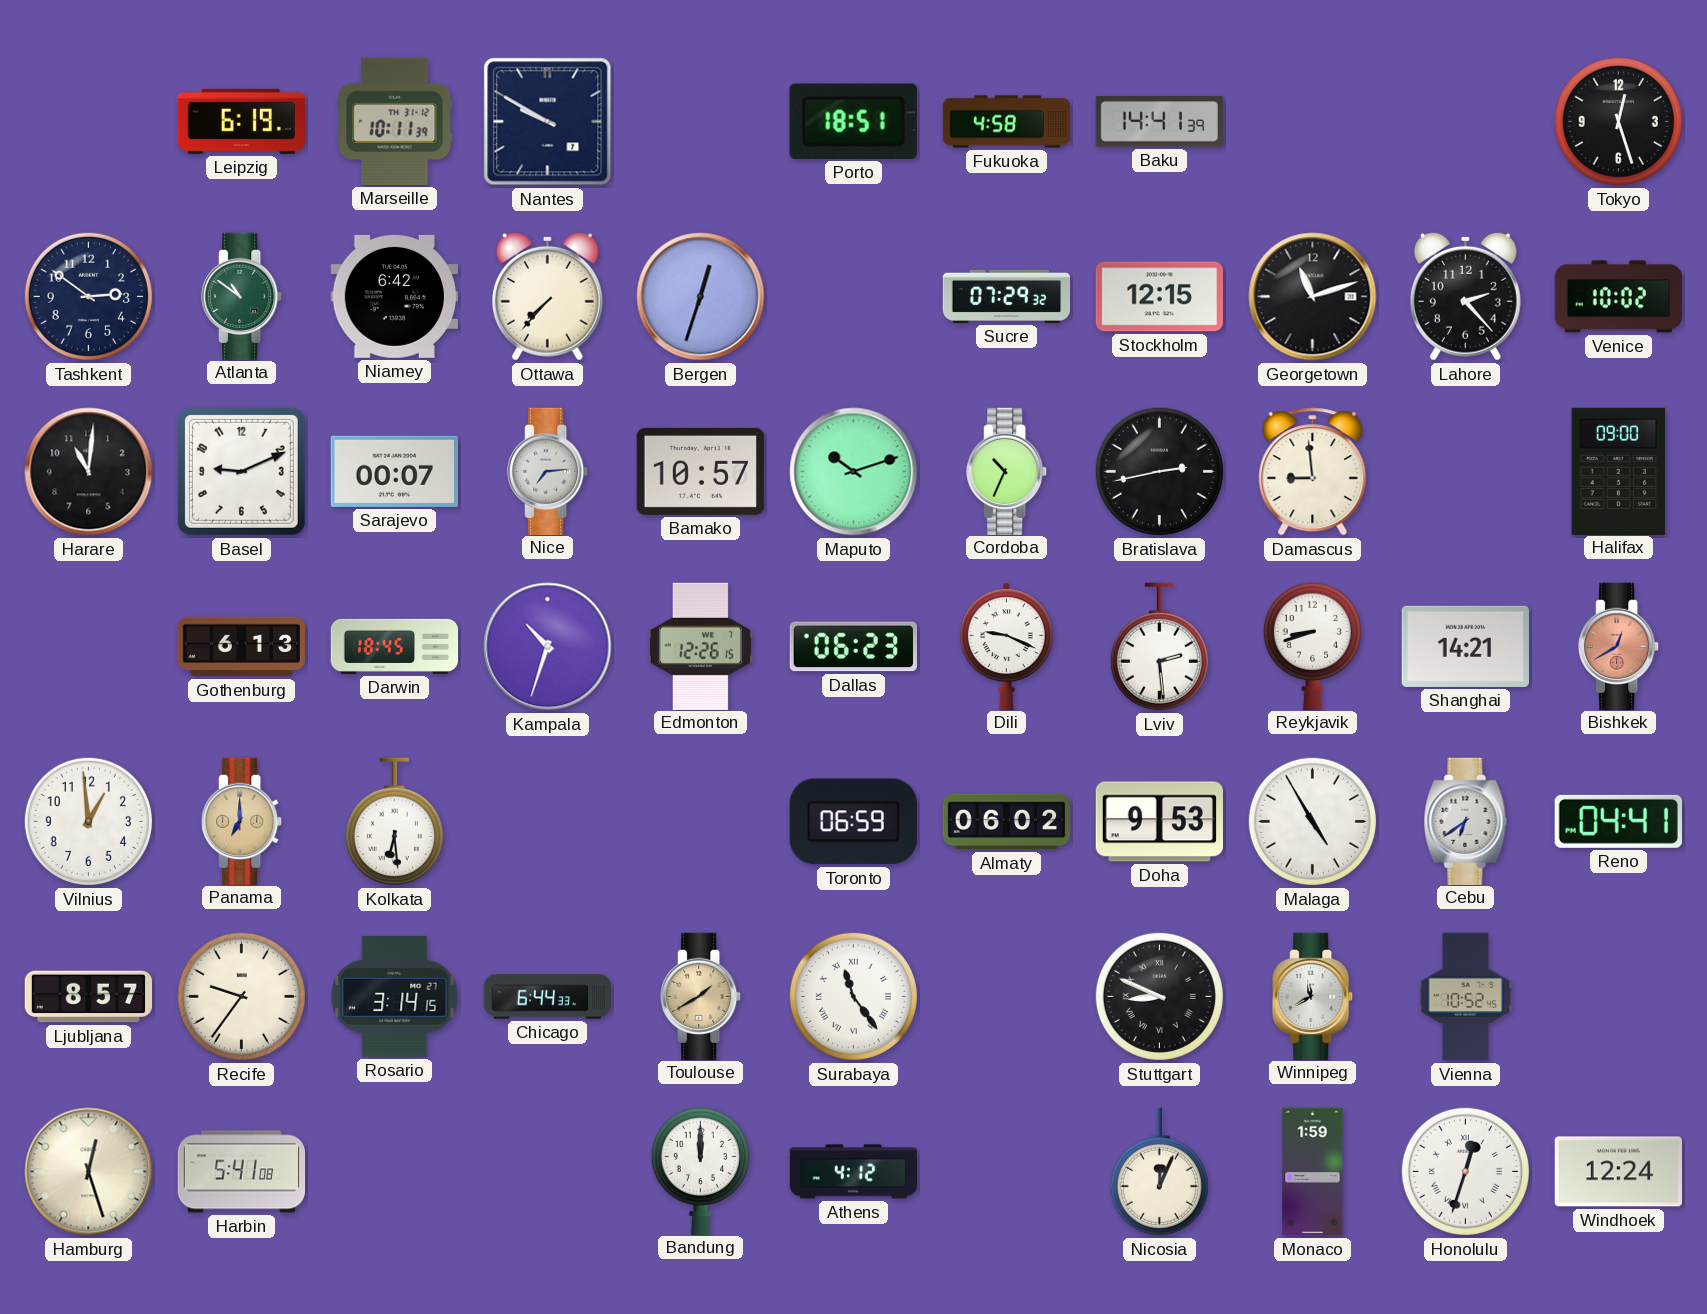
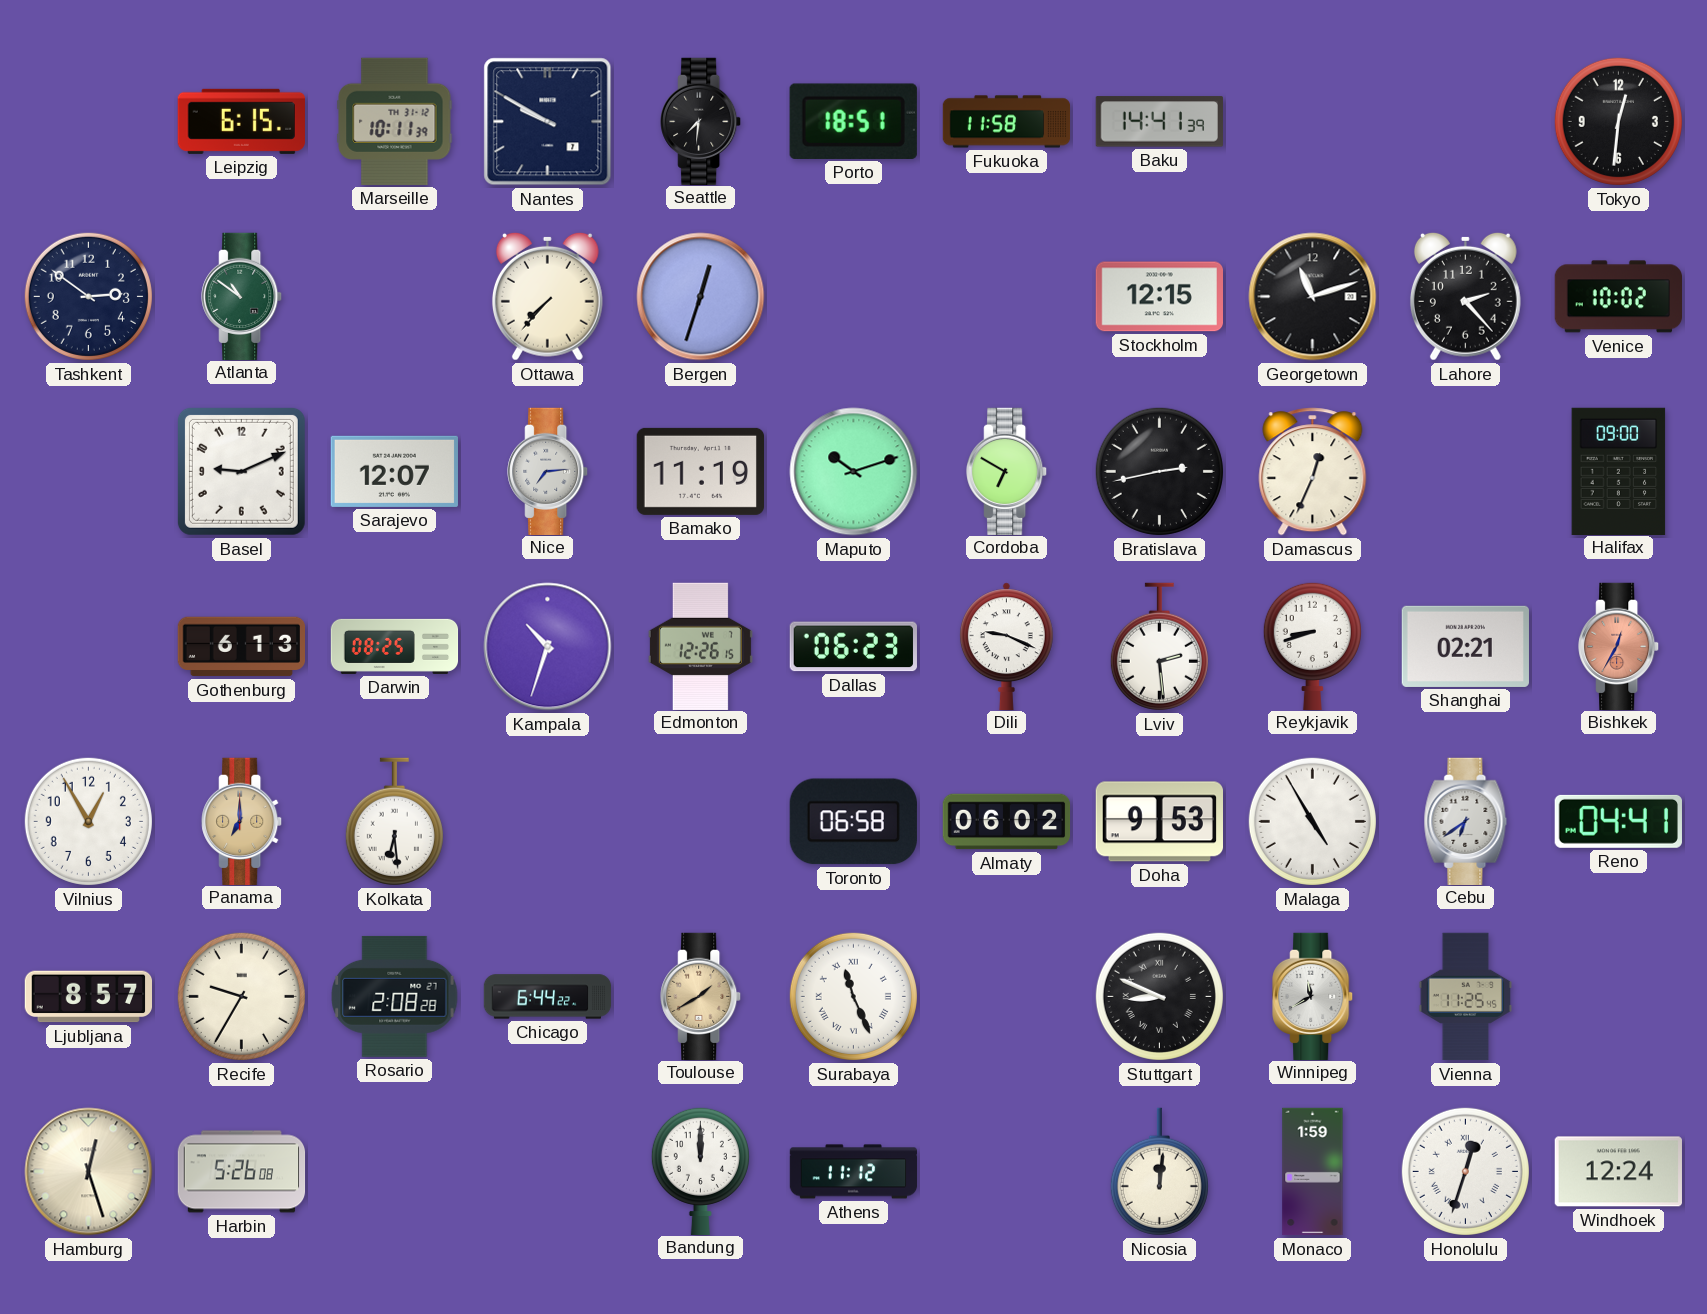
Leipzig: 6:19 -> 6:15 (241, 121)
Seattle: none -> 7:31 (701, 121)
Fukuoka: 4:58 -> 11:58 (1007, 122)
Tokyo: 12:27 -> 12:31 (1618, 121)
Niamey: 6:42 -> none (394, 296)
Sucre: 07:29 -> none (1007, 296)
Harare: 11:01 -> none (89, 472)
Sarajevo: 00:07 -> 12:07 (394, 471)
Bamako: 10:57 -> 11:19 (700, 471)
Cordoba: 10:34 -> 6:50 (1007, 471)
Damascus: 8:59 -> 12:34 (1313, 472)
Darwin: 18:45 -> 08:25 (395, 646)
Shanghai: 14:21 -> 02:21 (1465, 646)
Bishkek: 12:40 -> 12:35 (1619, 646)
Vilnius: 12:59 -> 12:55 (88, 821)
Toronto: 06:59 -> 06:58 (853, 822)
Recife: 9:36 -> 9:35 (241, 996)
Rosario: 3:14 -> 2:08 (395, 996)
Chicago: 6:44:33 -> 6:44:22 (548, 997)
Surabaya: 11:24 -> 11:26 (853, 996)
Vienna: 10:52 -> 11:25 (1465, 997)
Harbin: 5:41 -> 5:26 (242, 1172)
Athens: 4:12 -> 11:12 (854, 1172)
Nicosia: 12:04 -> 12:01 (1159, 1172)
